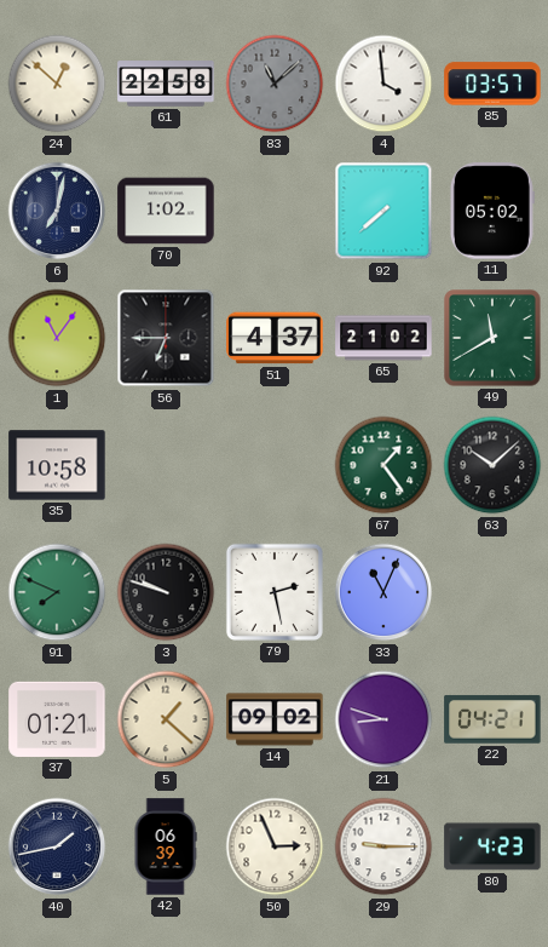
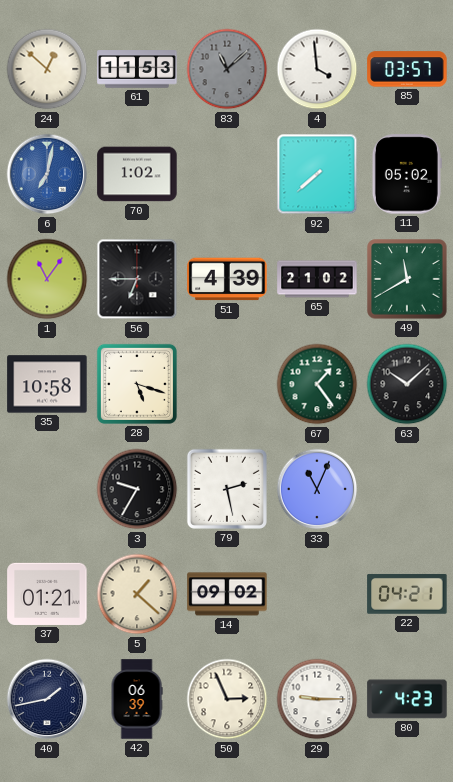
61: 22:58 -> 11:53 (137, 69)
6 dial: navy -> blue (47, 174)
51: 4:37 -> 4:39 (227, 279)
28: none -> 5:18 (137, 384)
91: 7:49 -> none (57, 592)
3: 9:48 -> 9:35 (137, 489)
21: 8:48 -> none (383, 719)
